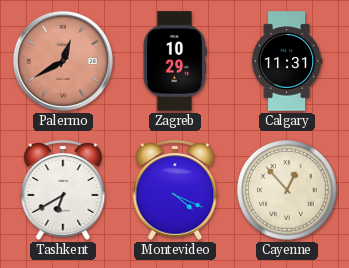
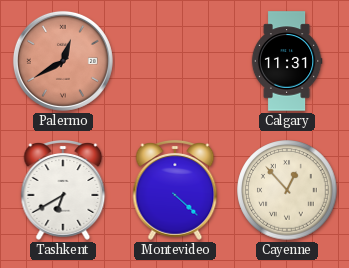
Zagreb: 10:29 -> none (175, 61)
Montevideo: 4:19 -> 4:22 (175, 191)
